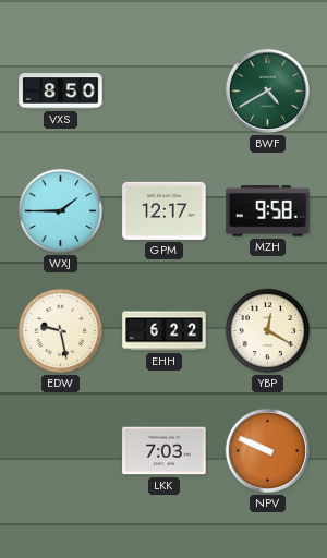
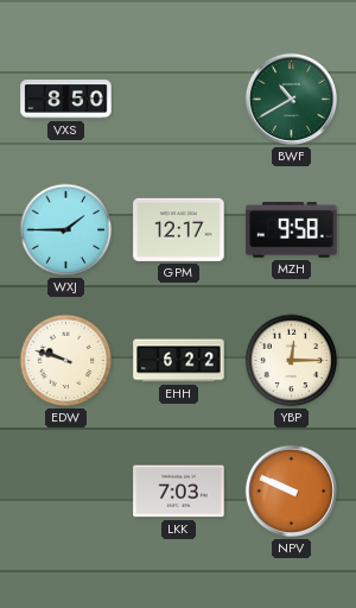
BWF: 4:40 -> 10:40 (291, 99)
EDW: 9:28 -> 9:48 (66, 361)
YBP: 12:20 -> 12:15 (292, 361)
